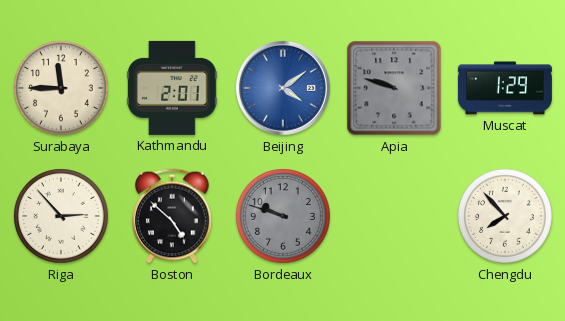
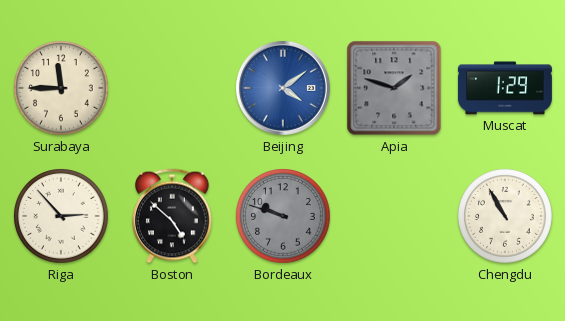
Kathmandu: 2:01 -> none (172, 88)
Apia: 9:48 -> 1:48 (394, 88)
Chengdu: 7:53 -> 10:55 (506, 217)
